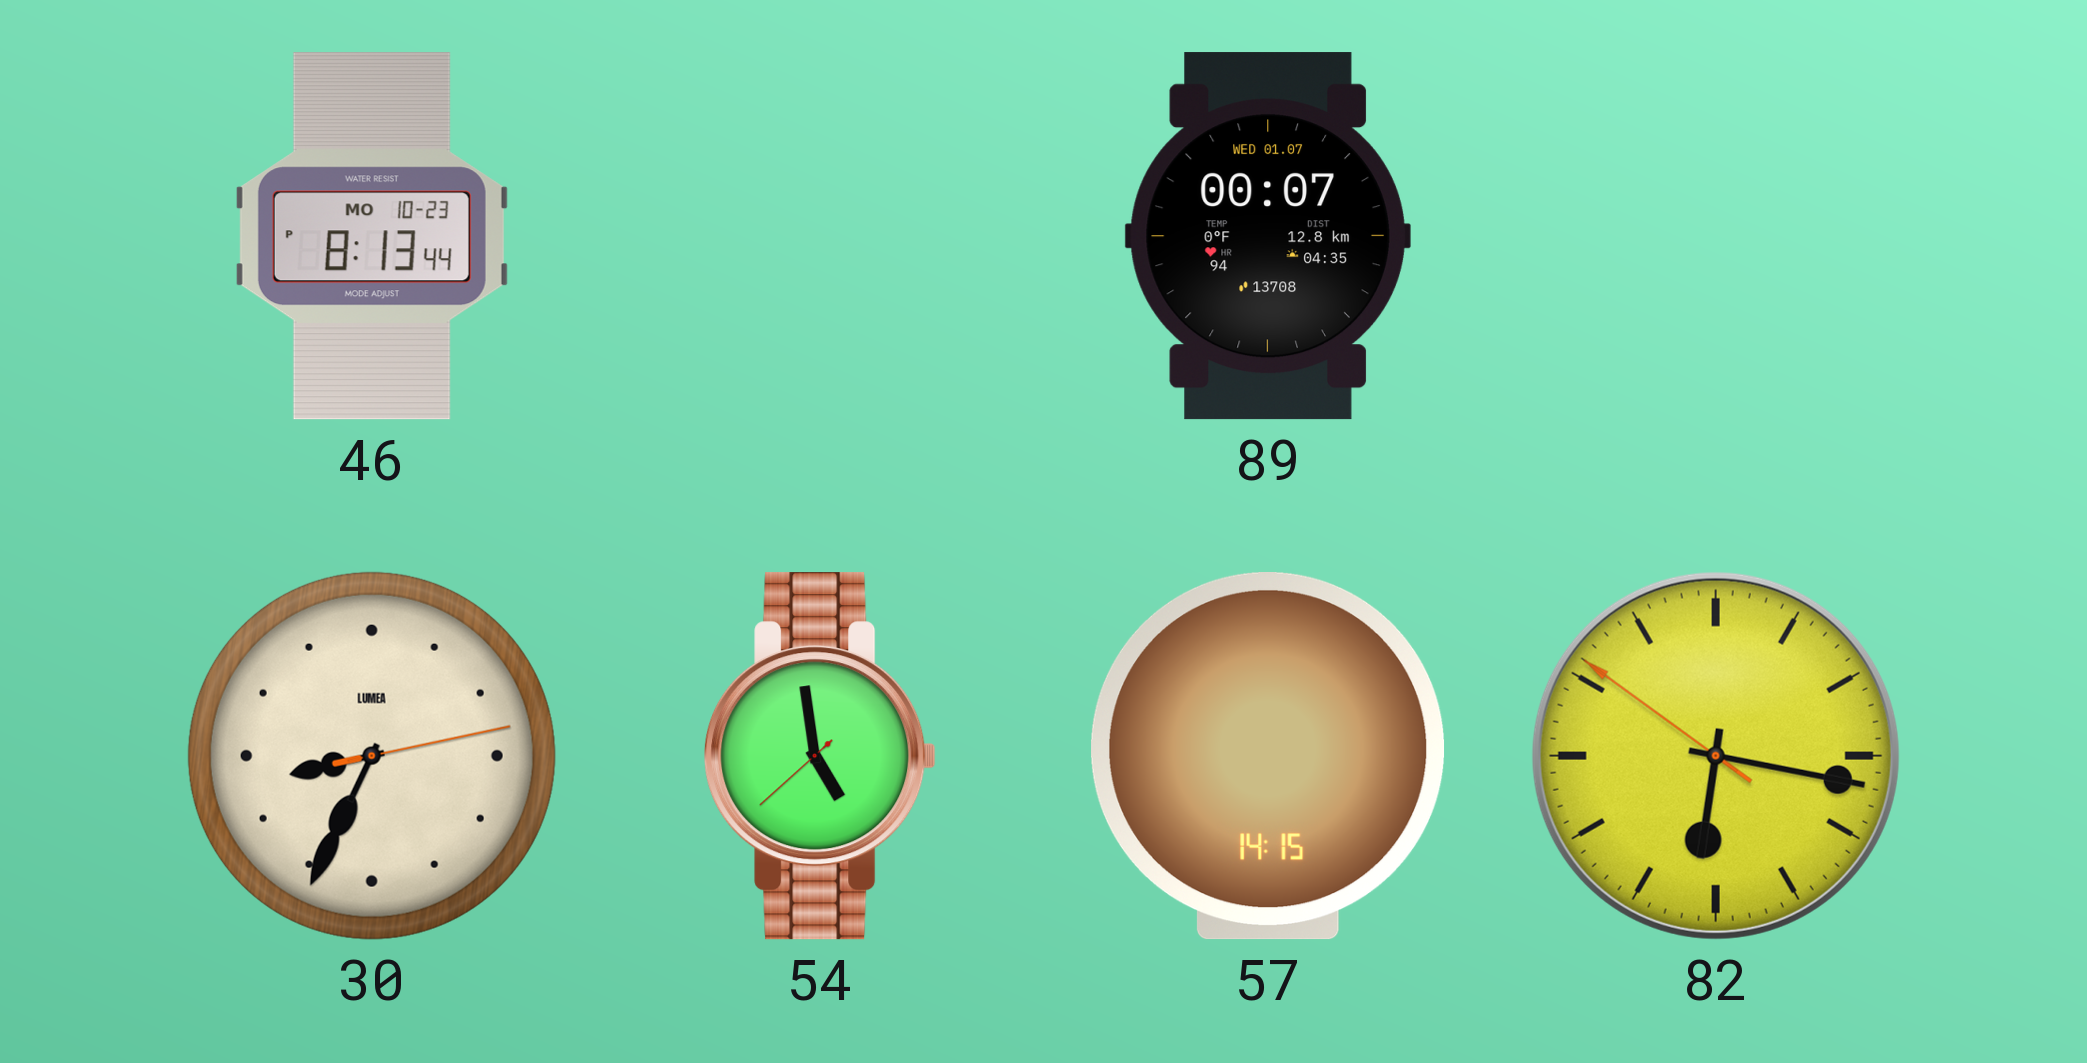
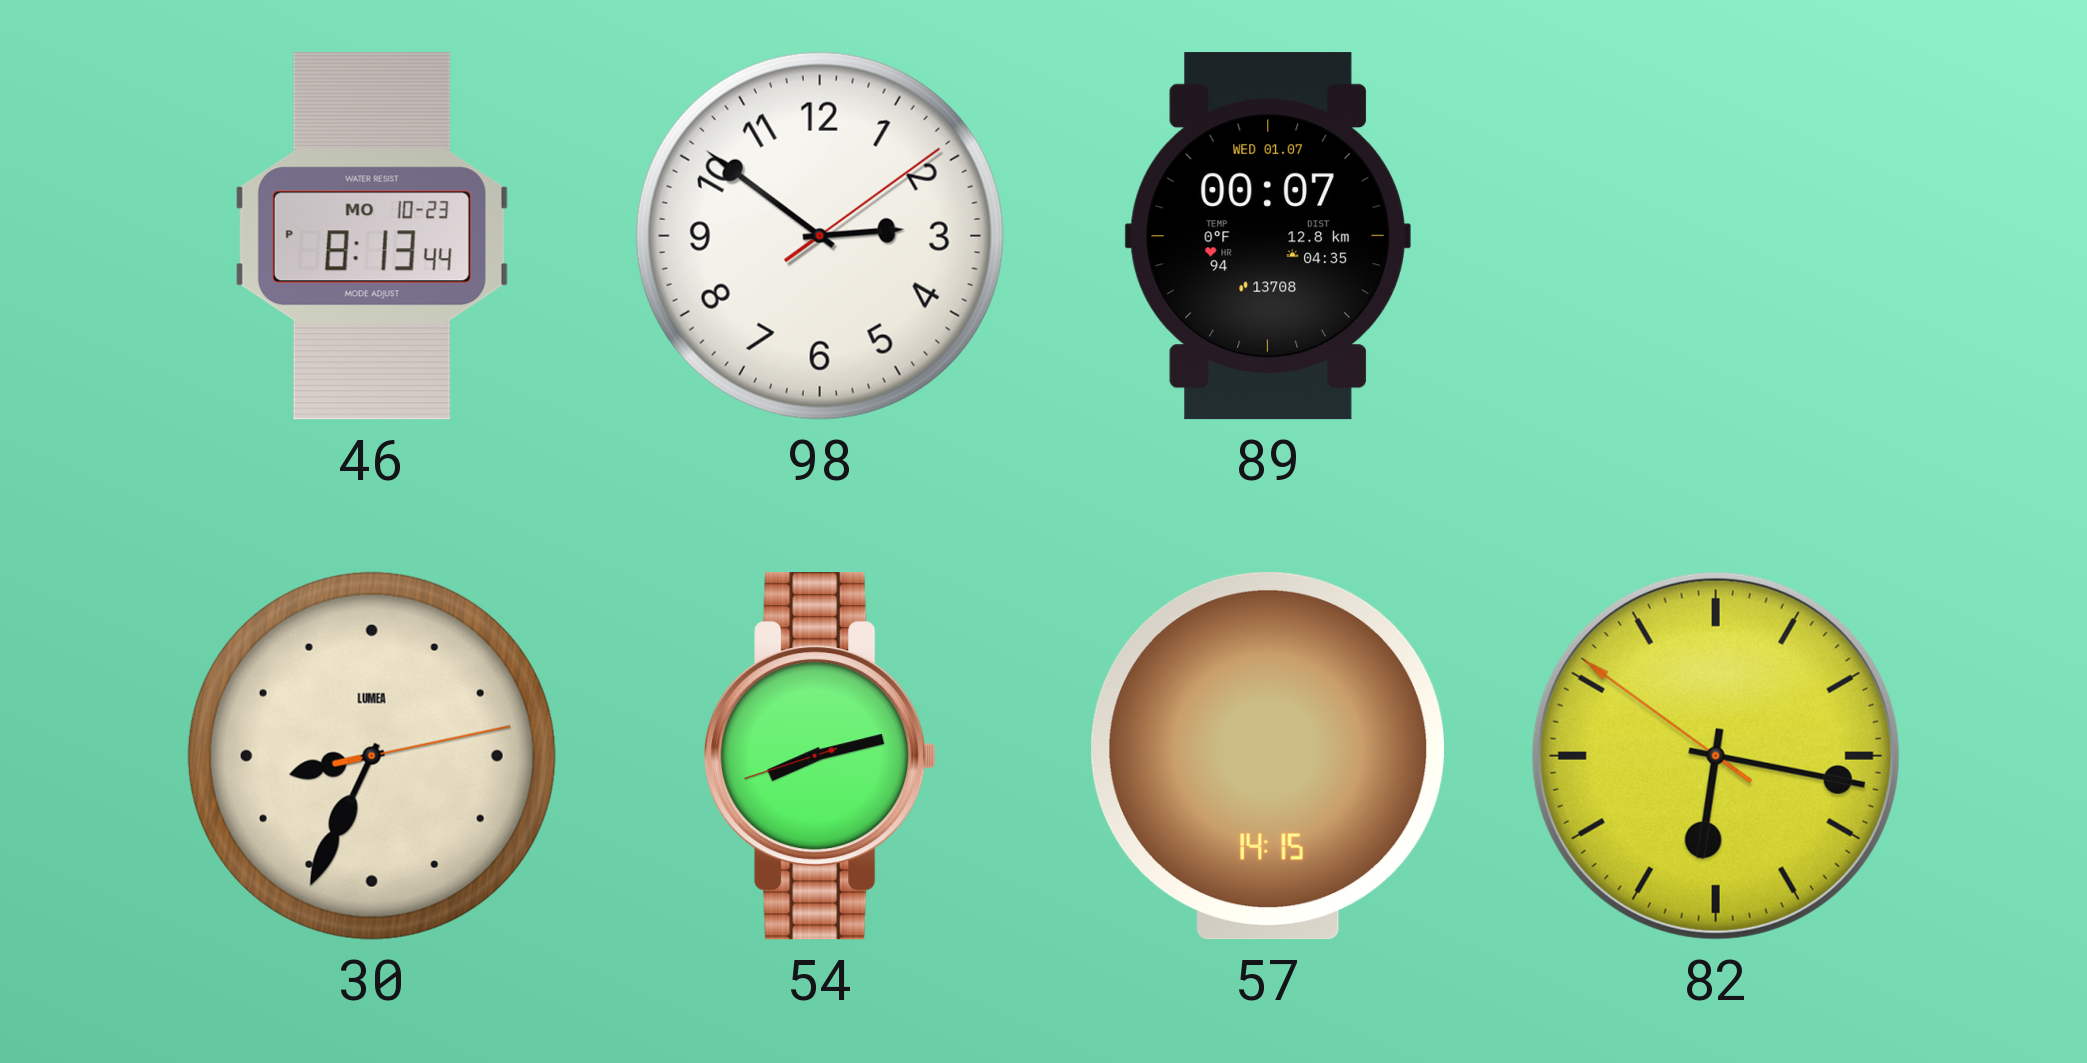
98: none -> 2:51 (820, 236)
54: 4:58 -> 8:12 (820, 756)
